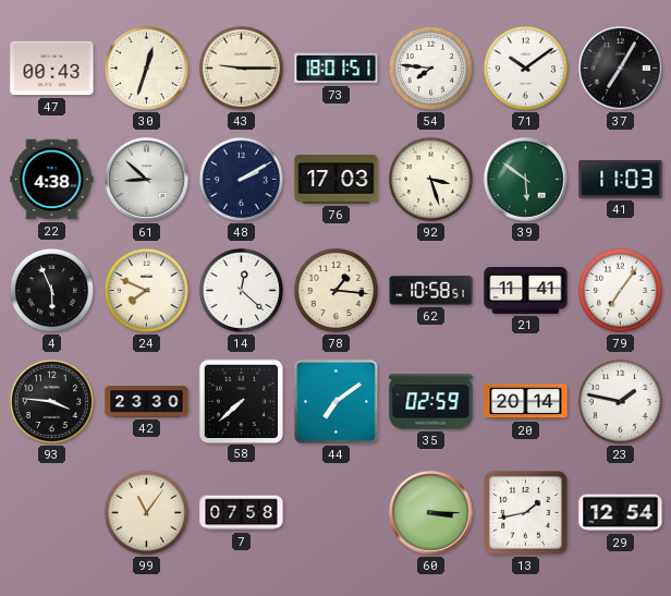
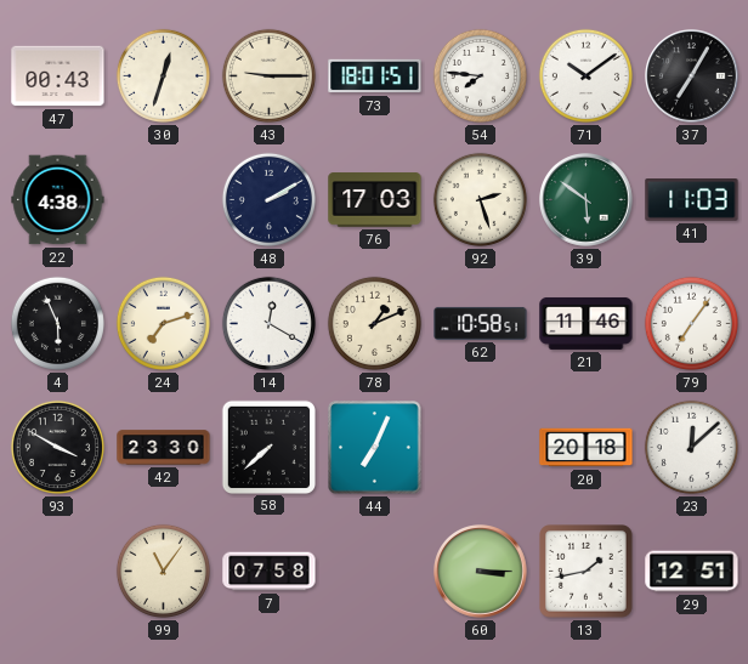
61: 8:52 -> none (147, 180)
92: 3:27 -> 2:27 (480, 199)
24: 7:49 -> 7:12 (163, 323)
14: 12:22 -> 12:20 (268, 323)
78: 1:16 -> 1:11 (374, 323)
21: 11:41 -> 11:46 (586, 323)
93: 3:46 -> 3:50 (57, 447)
44: 7:09 -> 7:04 (375, 448)
35: 02:59 -> none (431, 402)
20: 20:14 -> 20:18 (586, 448)
23: 1:47 -> 12:08 (691, 447)
29: 12:54 -> 12:51 (692, 572)
